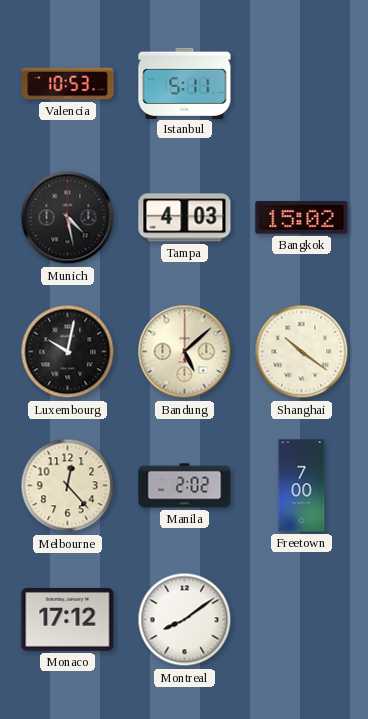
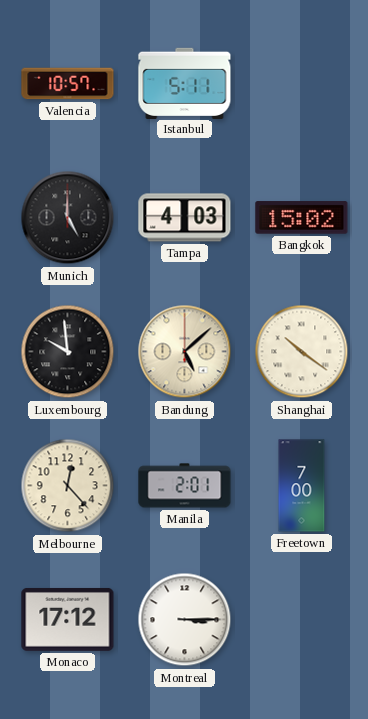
Valencia: 10:53 -> 10:57 (68, 84)
Munich: 4:28 -> 5:00 (68, 218)
Luxembourg: 10:02 -> 9:59 (68, 352)
Manila: 2:02 -> 2:01 (185, 486)
Montreal: 8:09 -> 3:15 (185, 620)
